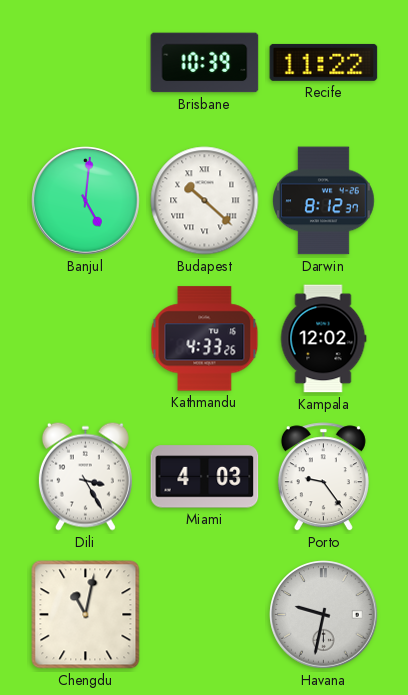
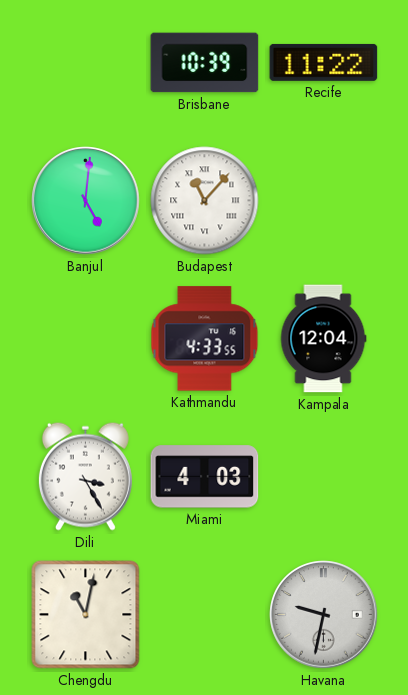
Budapest: 10:22 -> 11:07 (205, 201)
Darwin: 8:12 -> none (324, 201)
Kathmandu: 4:33:26 -> 4:33:55 (205, 339)
Kampala: 12:02 -> 12:04 (323, 339)
Porto: 9:24 -> none (323, 477)
